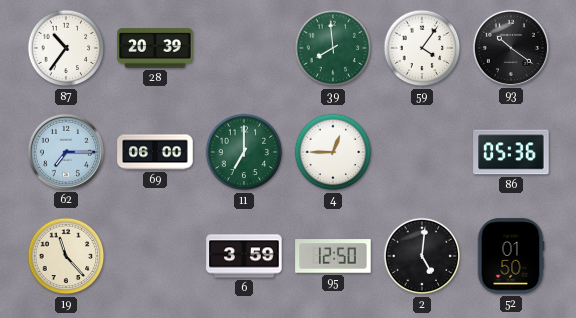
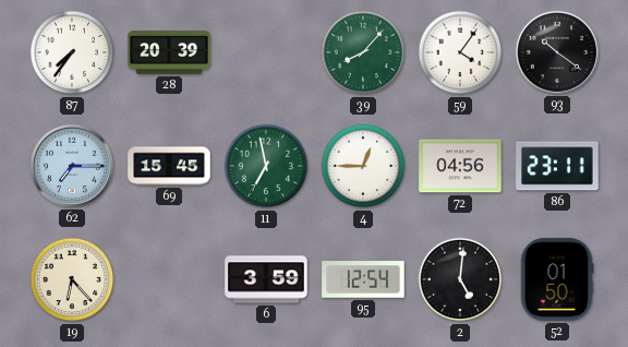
87: 10:36 -> 7:36 (72, 52)
39: 7:59 -> 8:07 (363, 52)
69: 06:00 -> 15:45 (169, 166)
11: 7:00 -> 6:58 (266, 166)
72: none -> 04:56 (460, 166)
86: 05:36 -> 23:11 (557, 166)
19: 11:23 -> 6:23 (72, 279)
95: 12:50 -> 12:54 (363, 279)
